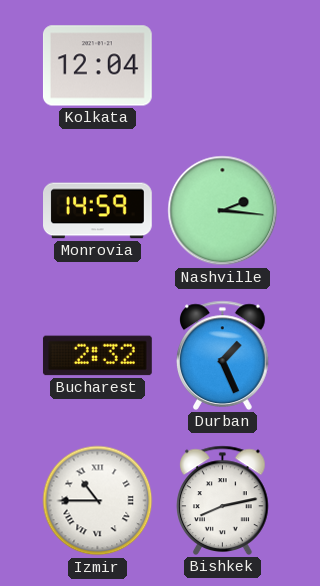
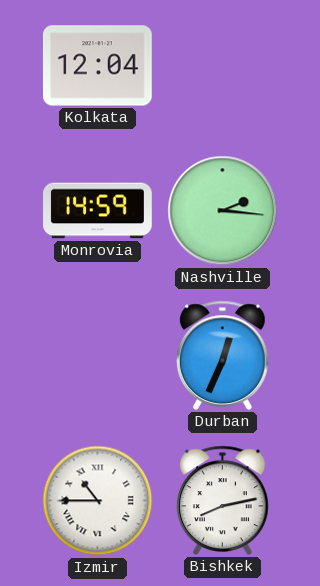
Bucharest: 2:32 -> none (97, 356)
Durban: 1:26 -> 12:34 (223, 355)
